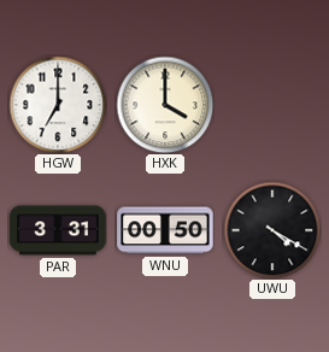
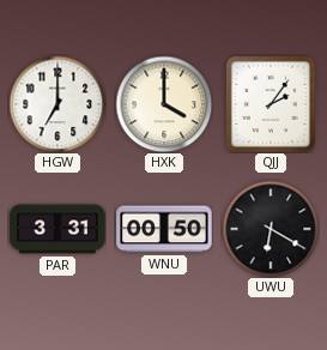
QJJ: none -> 2:06 (271, 104)
UWU: 4:20 -> 6:20 (271, 229)
